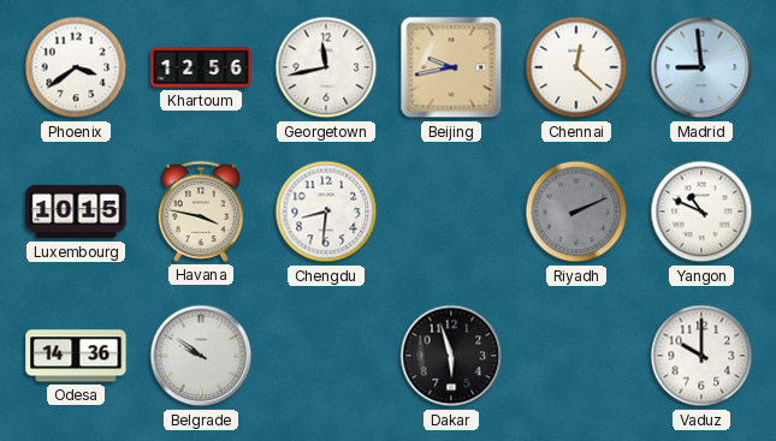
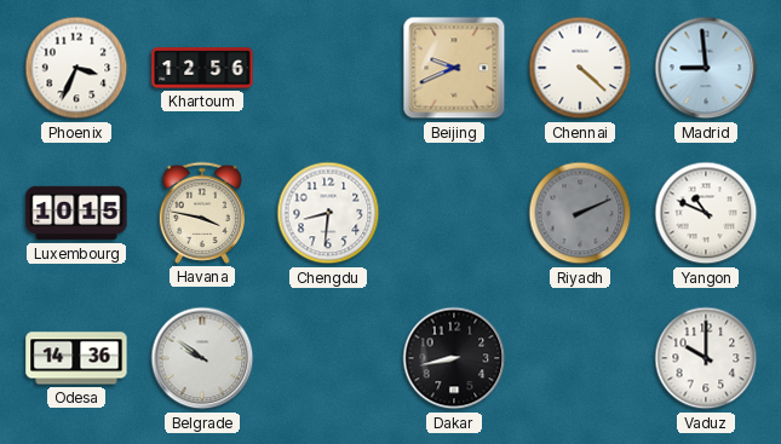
Phoenix: 3:39 -> 3:34 (76, 68)
Georgetown: 11:43 -> none (326, 67)
Beijing: 9:43 -> 9:41 (454, 68)
Chennai: 12:22 -> 4:22 (580, 68)
Dakar: 5:57 -> 8:43 (454, 358)
